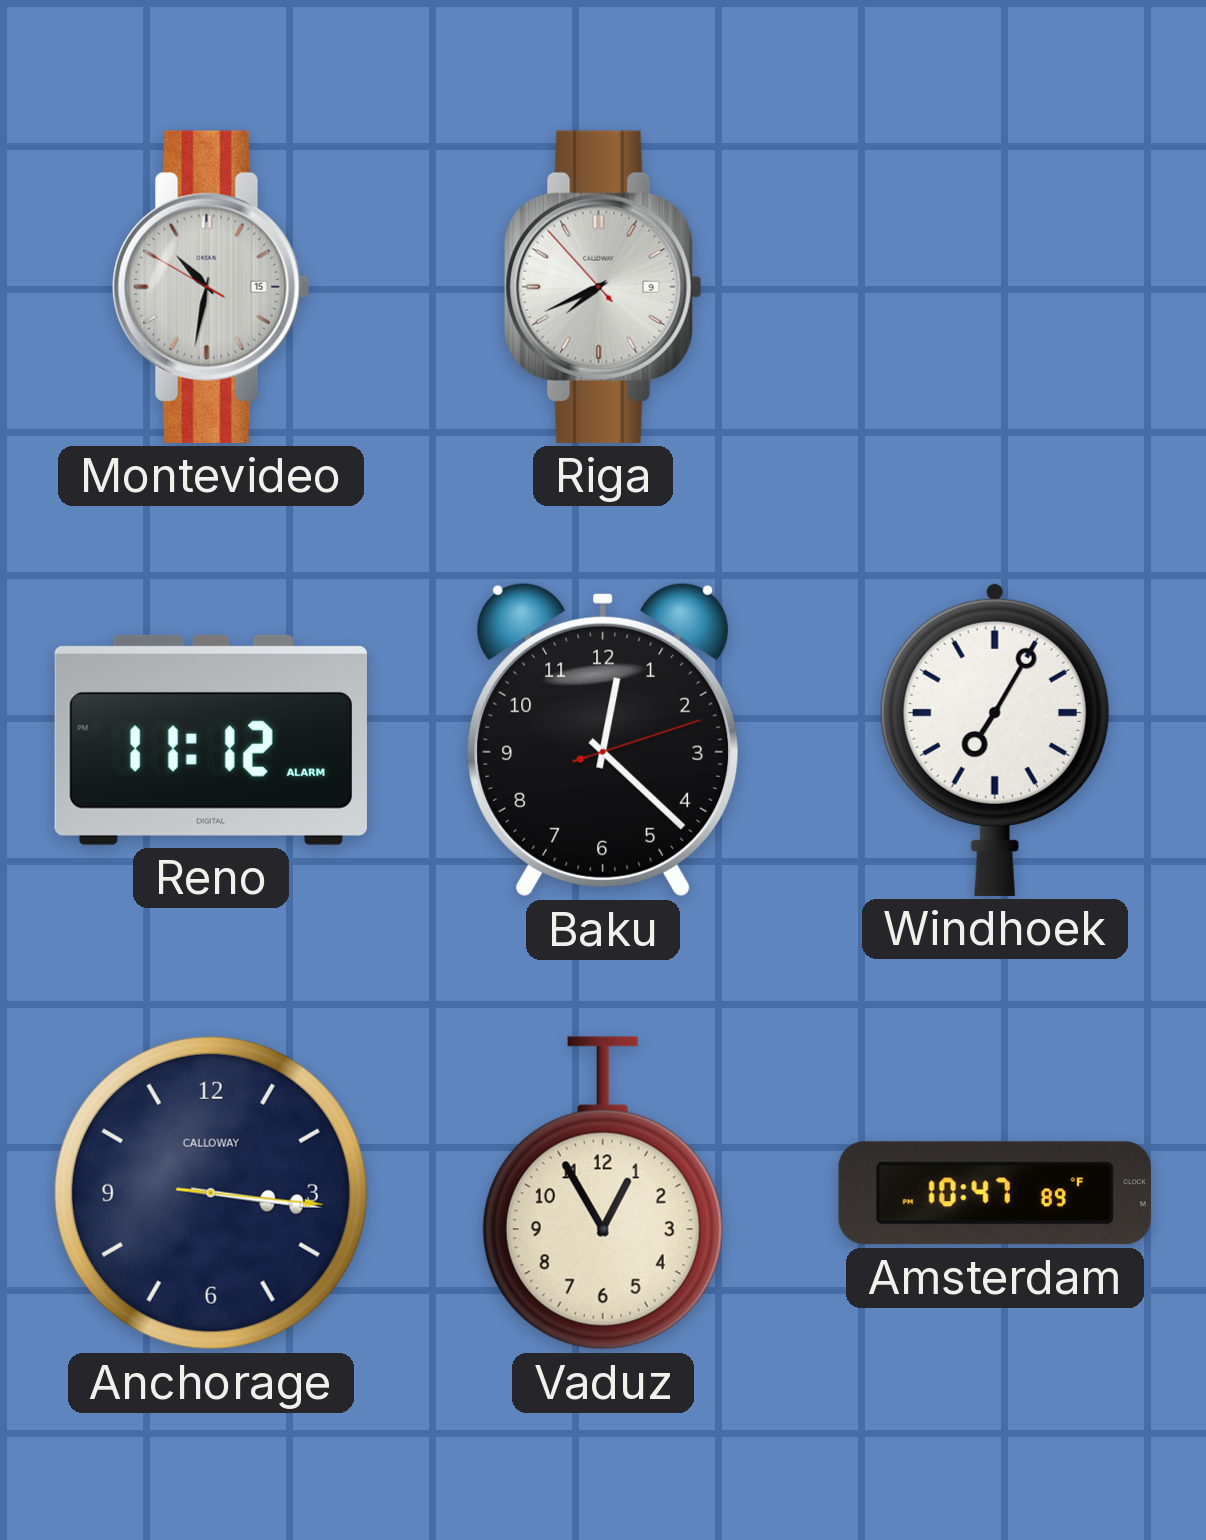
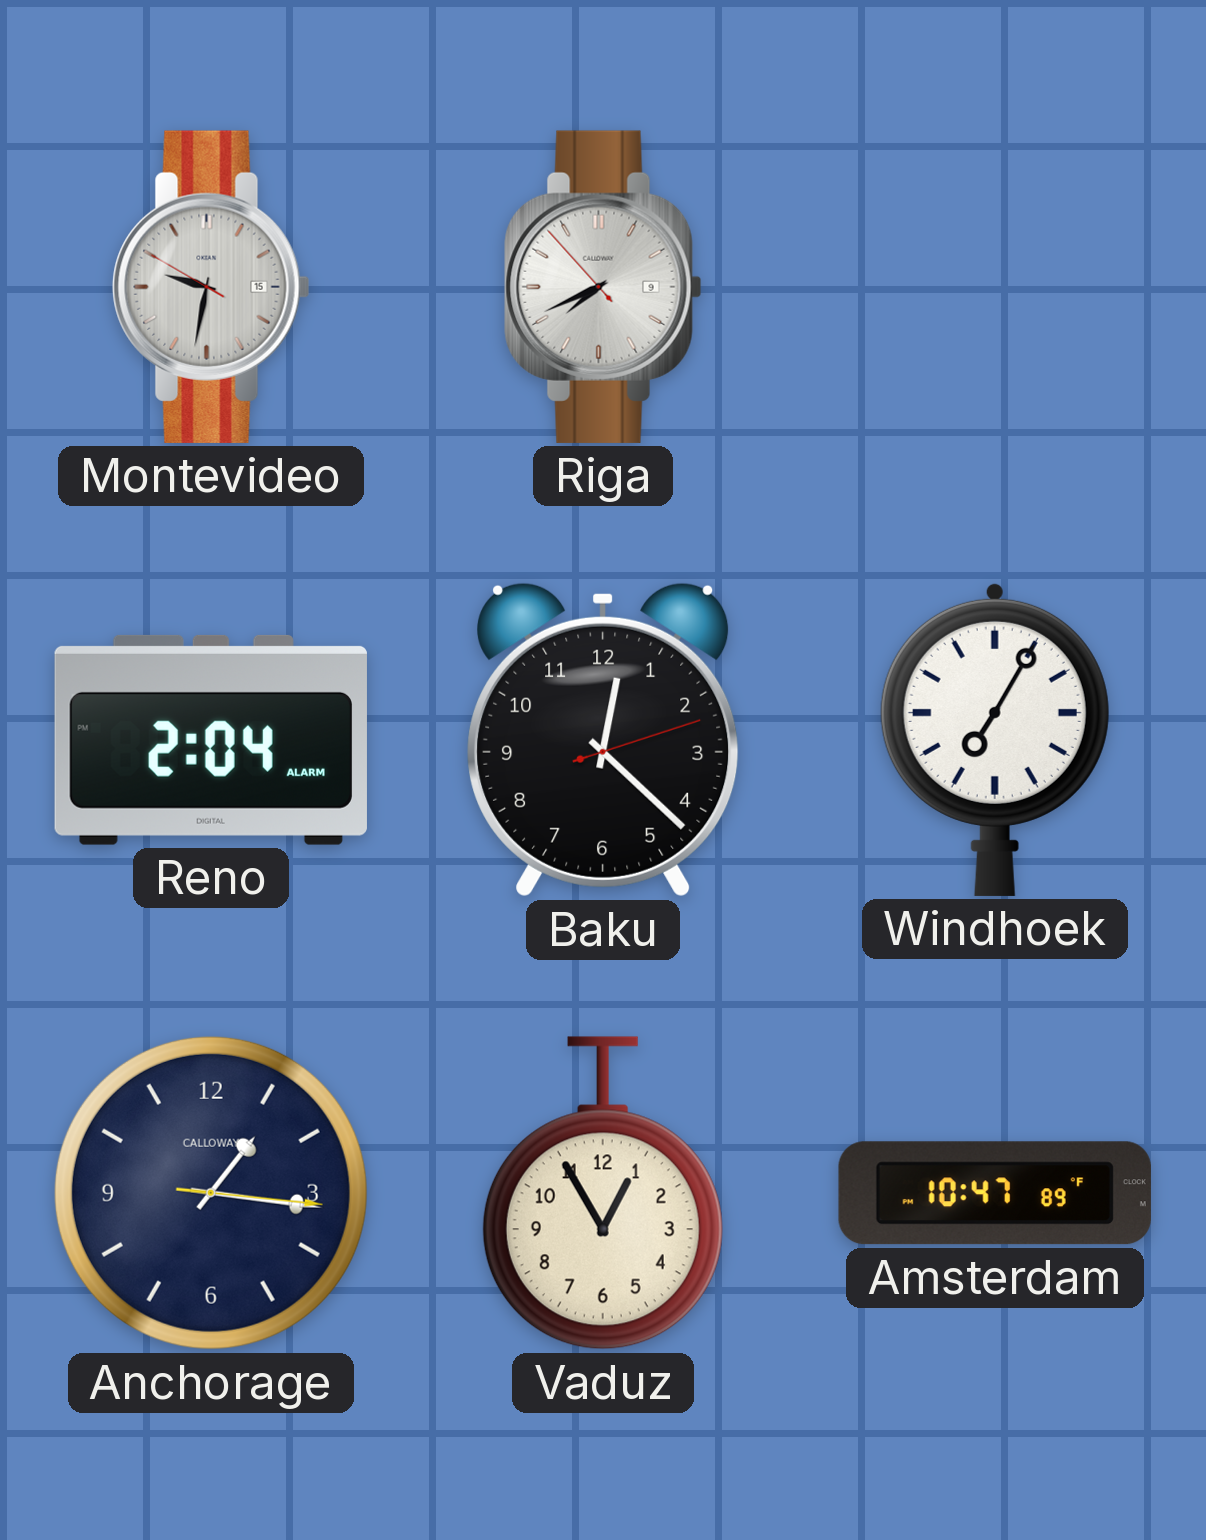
Montevideo: 10:31 -> 9:31 (211, 287)
Reno: 11:12 -> 2:04 (211, 740)
Anchorage: 3:16 -> 1:16 (211, 1193)
